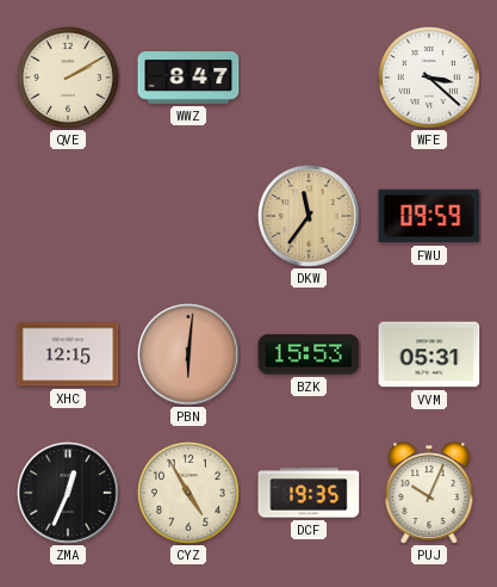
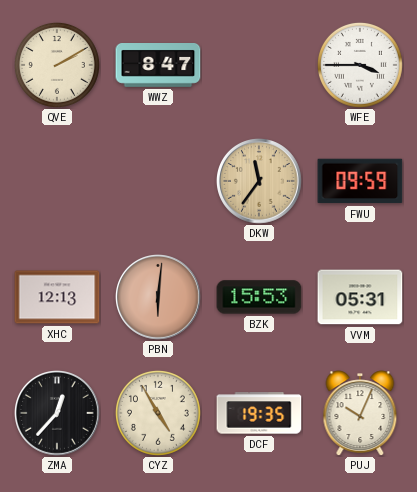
WFE: 3:22 -> 3:45 (360, 65)
XHC: 12:15 -> 12:13 (57, 297)
ZMA: 12:34 -> 12:37 (58, 414)
